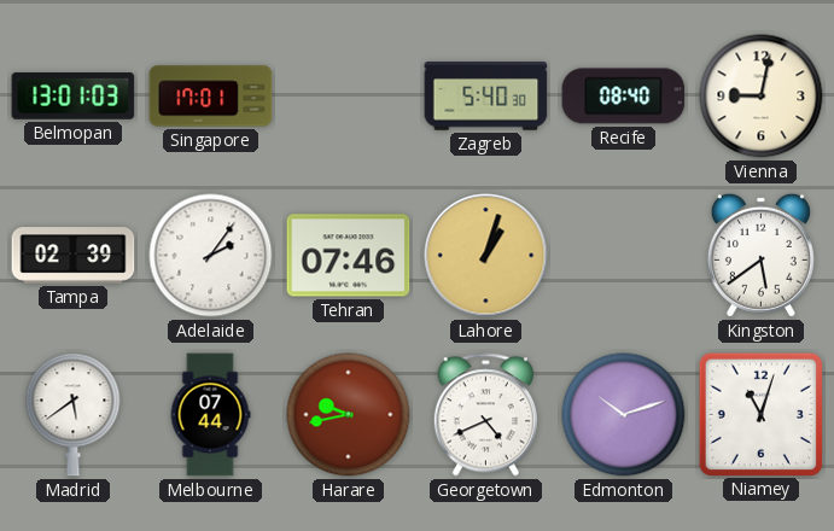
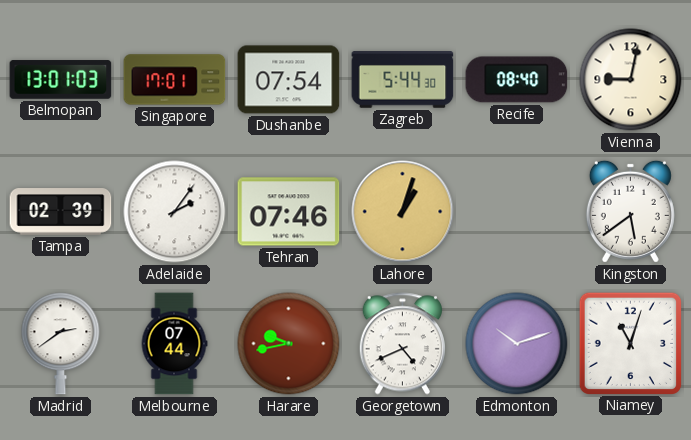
Dushanbe: none -> 07:54 (289, 80)
Zagreb: 5:40 -> 5:44 (403, 80)
Madrid: 5:39 -> 2:39 (61, 344)
